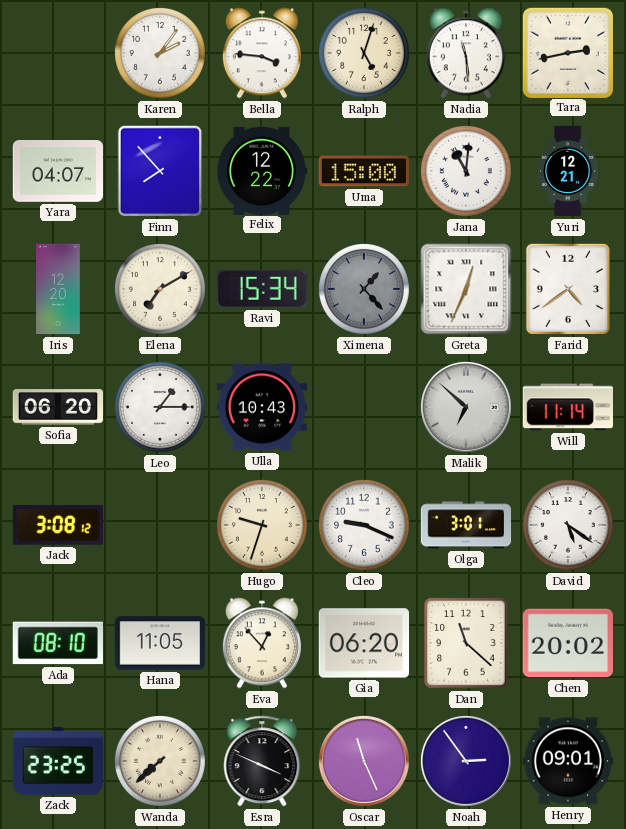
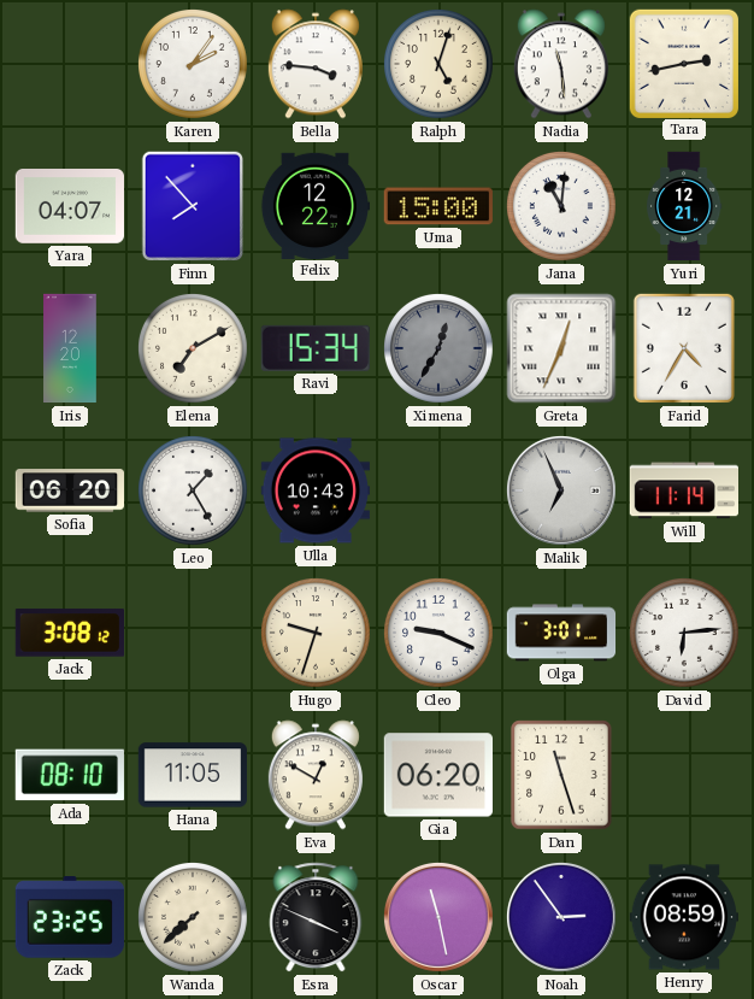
Ximena: 1:23 -> 12:35 (440, 349)
Farid: 4:39 -> 4:35 (684, 348)
Leo: 1:15 -> 1:25 (194, 492)
Malik: 6:52 -> 6:56 (561, 490)
David: 5:21 -> 6:14 (685, 634)
Eva: 12:53 -> 12:50 (316, 775)
Dan: 11:22 -> 11:27 (561, 775)
Chen: 20:02 -> none (567, 643)
Oscar: 11:26 -> 11:28 (438, 917)
Henry: 09:01 -> 08:59 (683, 917)
